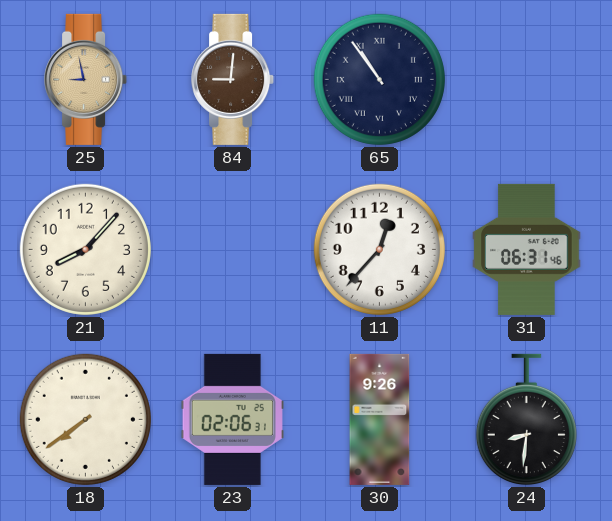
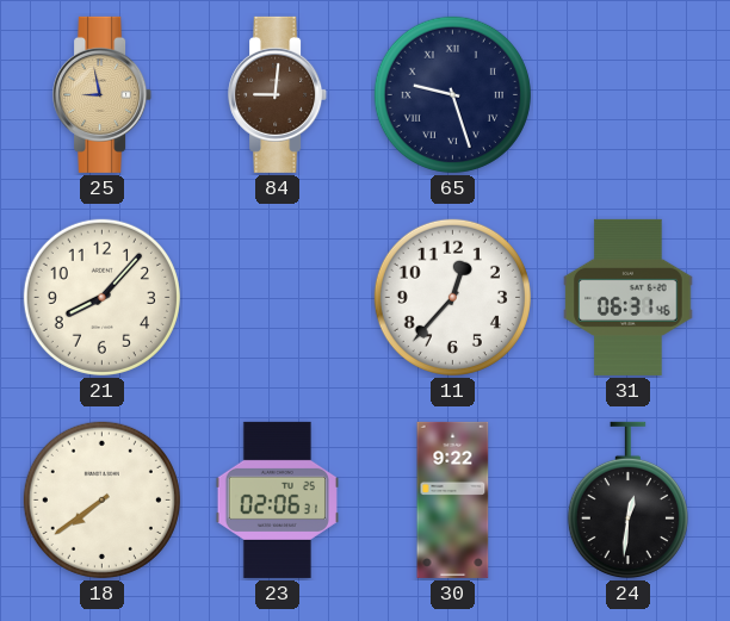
65: 10:54 -> 9:27 (452, 94)
30: 9:26 -> 9:22 (453, 499)
24: 8:31 -> 12:31 (627, 501)
